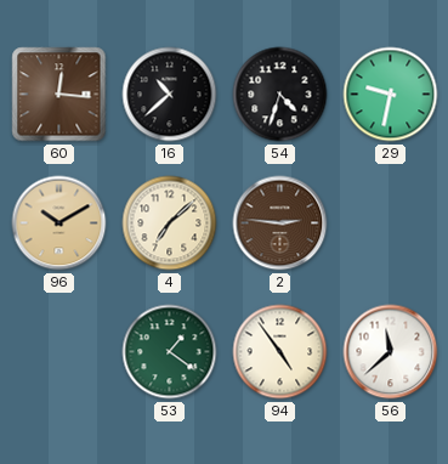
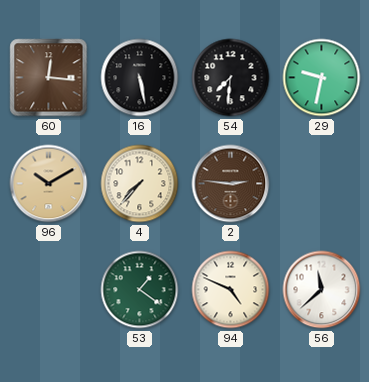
16: 10:38 -> 5:28 (140, 78)
54: 4:33 -> 7:31 (231, 78)
4: 7:08 -> 7:37 (140, 184)
94: 4:54 -> 4:49 (231, 290)
